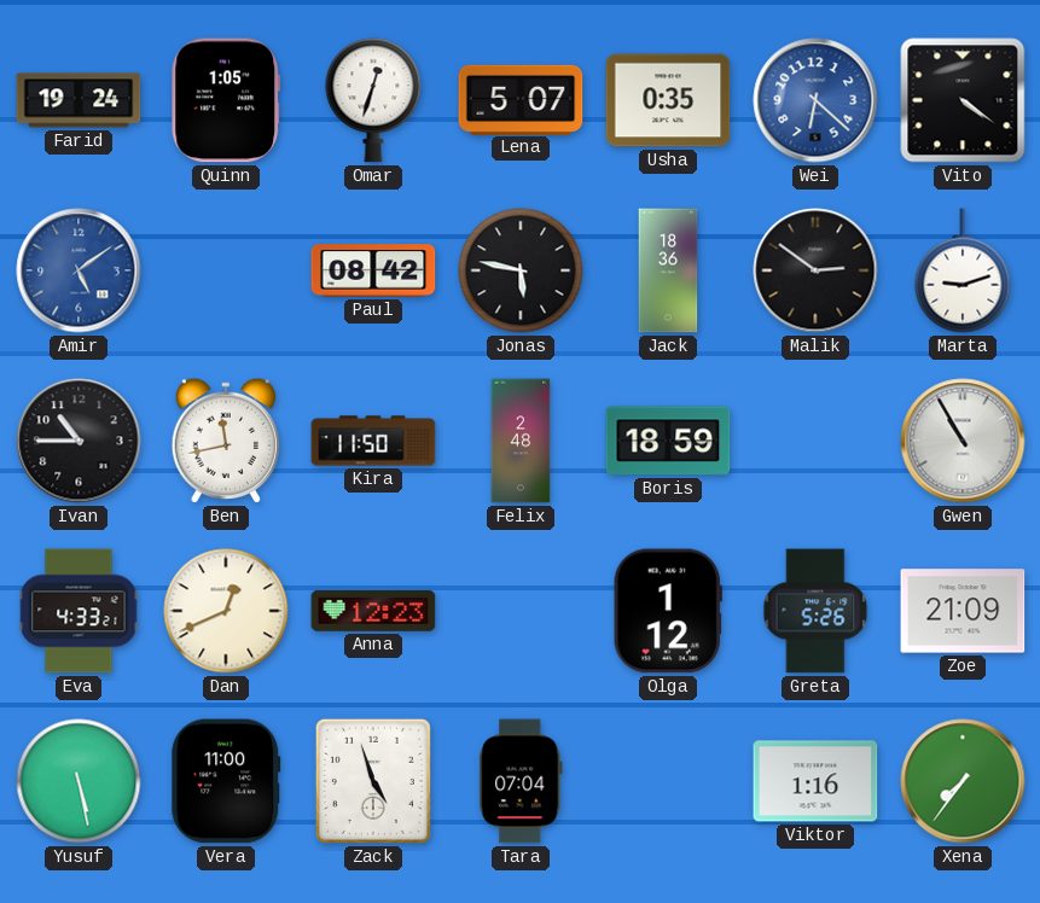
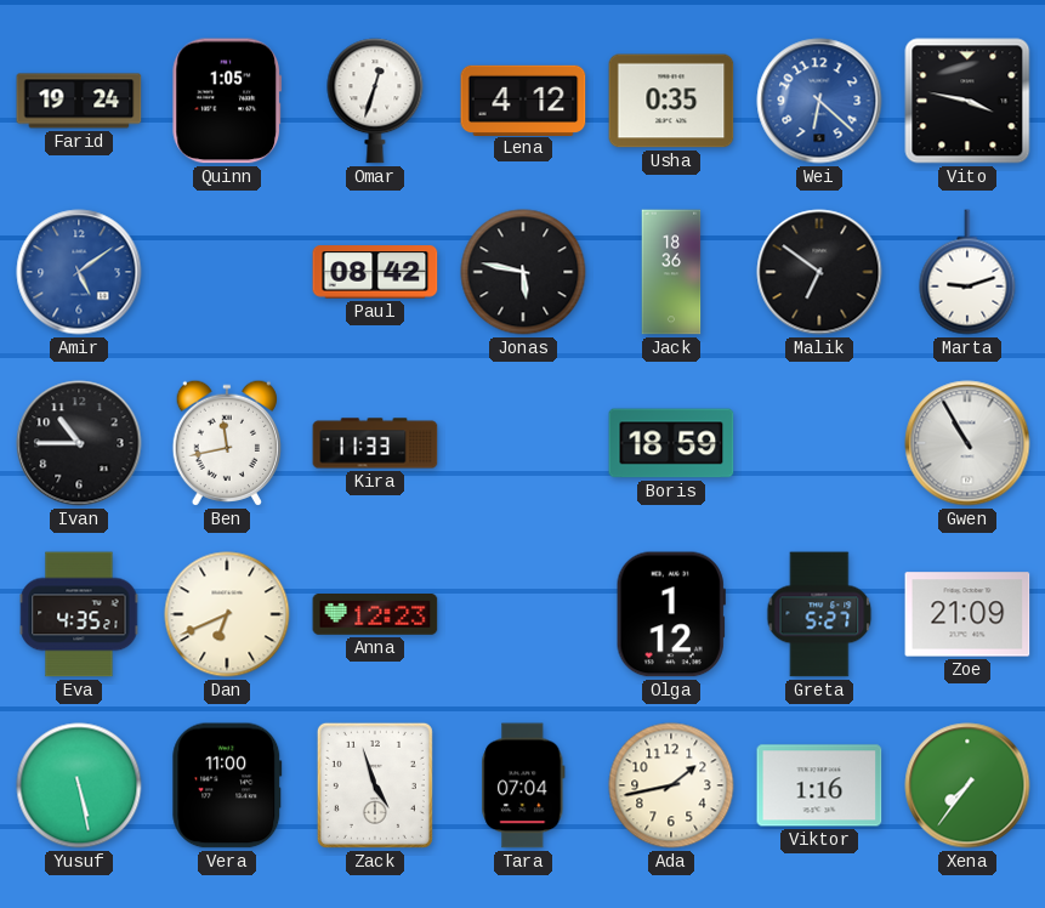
Lena: 5:07 -> 4:12 (523, 100)
Vito: 4:21 -> 3:47 (967, 101)
Malik: 2:51 -> 6:51 (819, 272)
Kira: 11:50 -> 11:33 (375, 443)
Felix: 2:48 -> none (521, 441)
Eva: 4:33 -> 4:35 (79, 614)
Dan: 12:41 -> 6:41 (227, 614)
Greta: 5:26 -> 5:27 (819, 614)
Ada: none -> 1:43 (671, 785)
